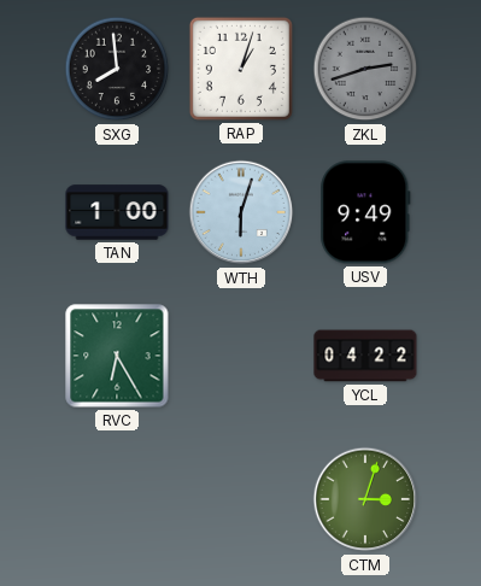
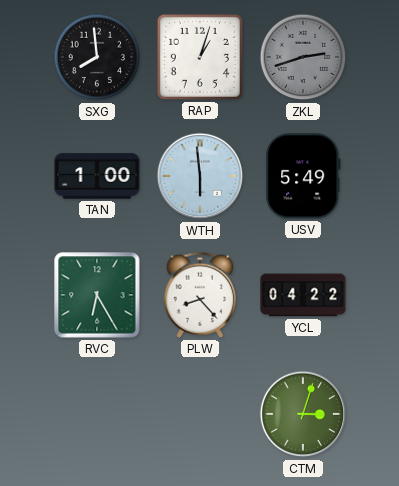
WTH: 6:03 -> 5:59 (200, 176)
USV: 9:49 -> 5:49 (303, 176)
PLW: none -> 8:23 (200, 295)
